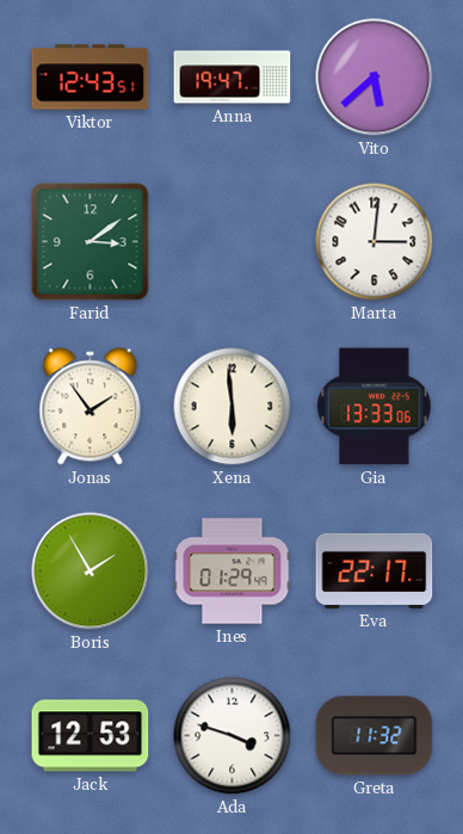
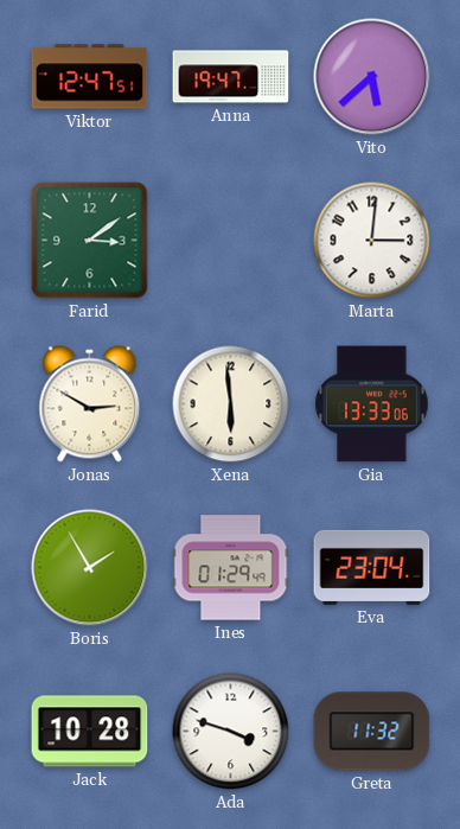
Viktor: 12:43 -> 12:47 (90, 77)
Jonas: 1:54 -> 2:50 (90, 404)
Eva: 22:17 -> 23:04 (372, 567)
Jack: 12:53 -> 10:28 (90, 732)
